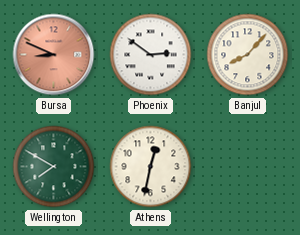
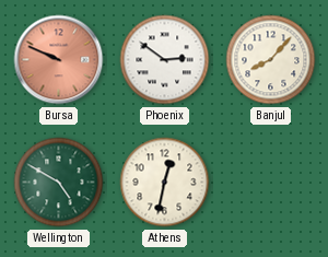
Bursa: 8:49 -> 9:49 (59, 60)
Wellington: 7:50 -> 4:50 (59, 183)
